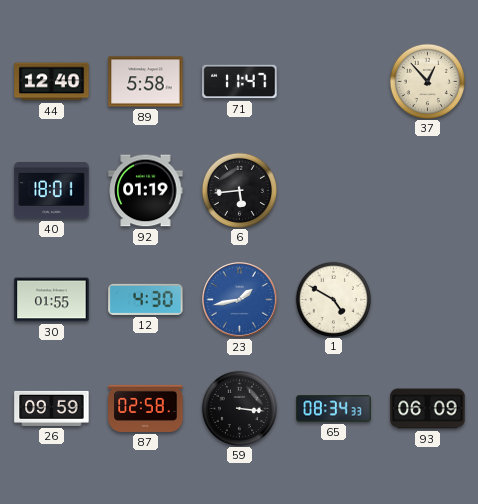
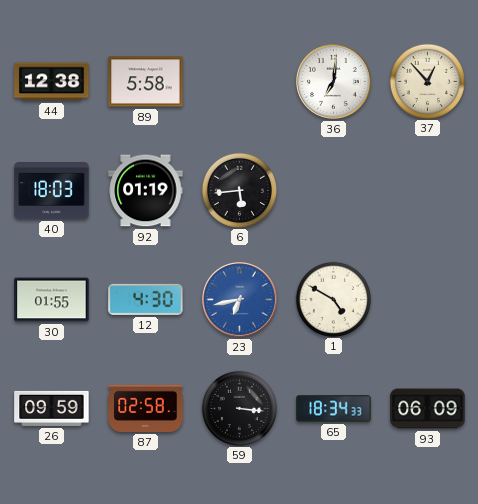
44: 12:40 -> 12:38 (52, 82)
71: 11:47 -> none (240, 82)
36: none -> 7:01 (334, 82)
40: 18:01 -> 18:03 (52, 191)
23: 1:43 -> 6:43 (240, 300)
65: 08:34 -> 18:34 (334, 409)
